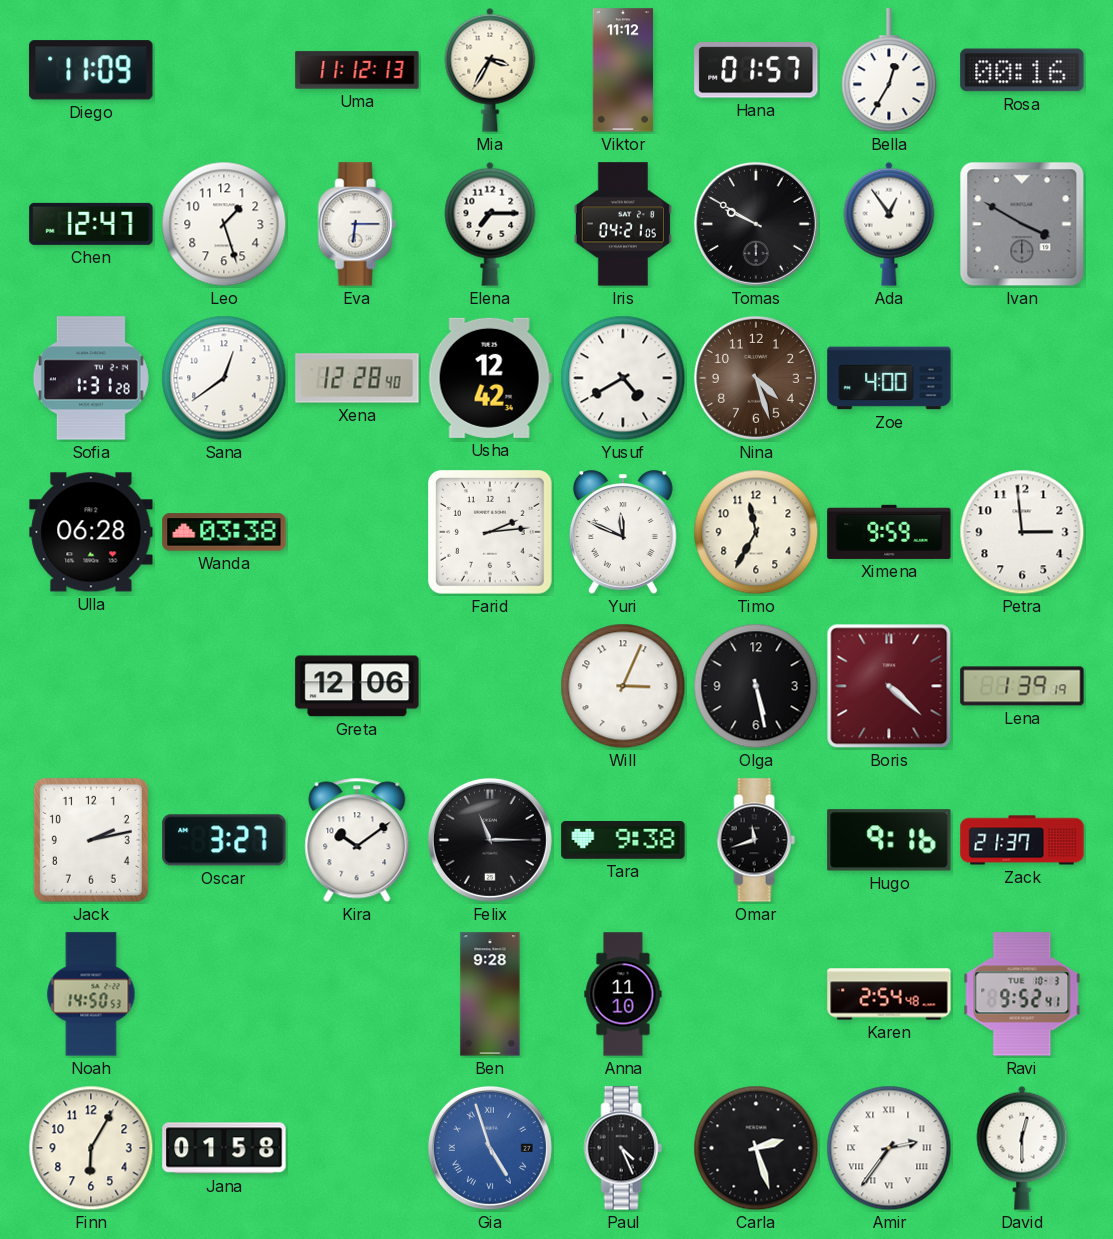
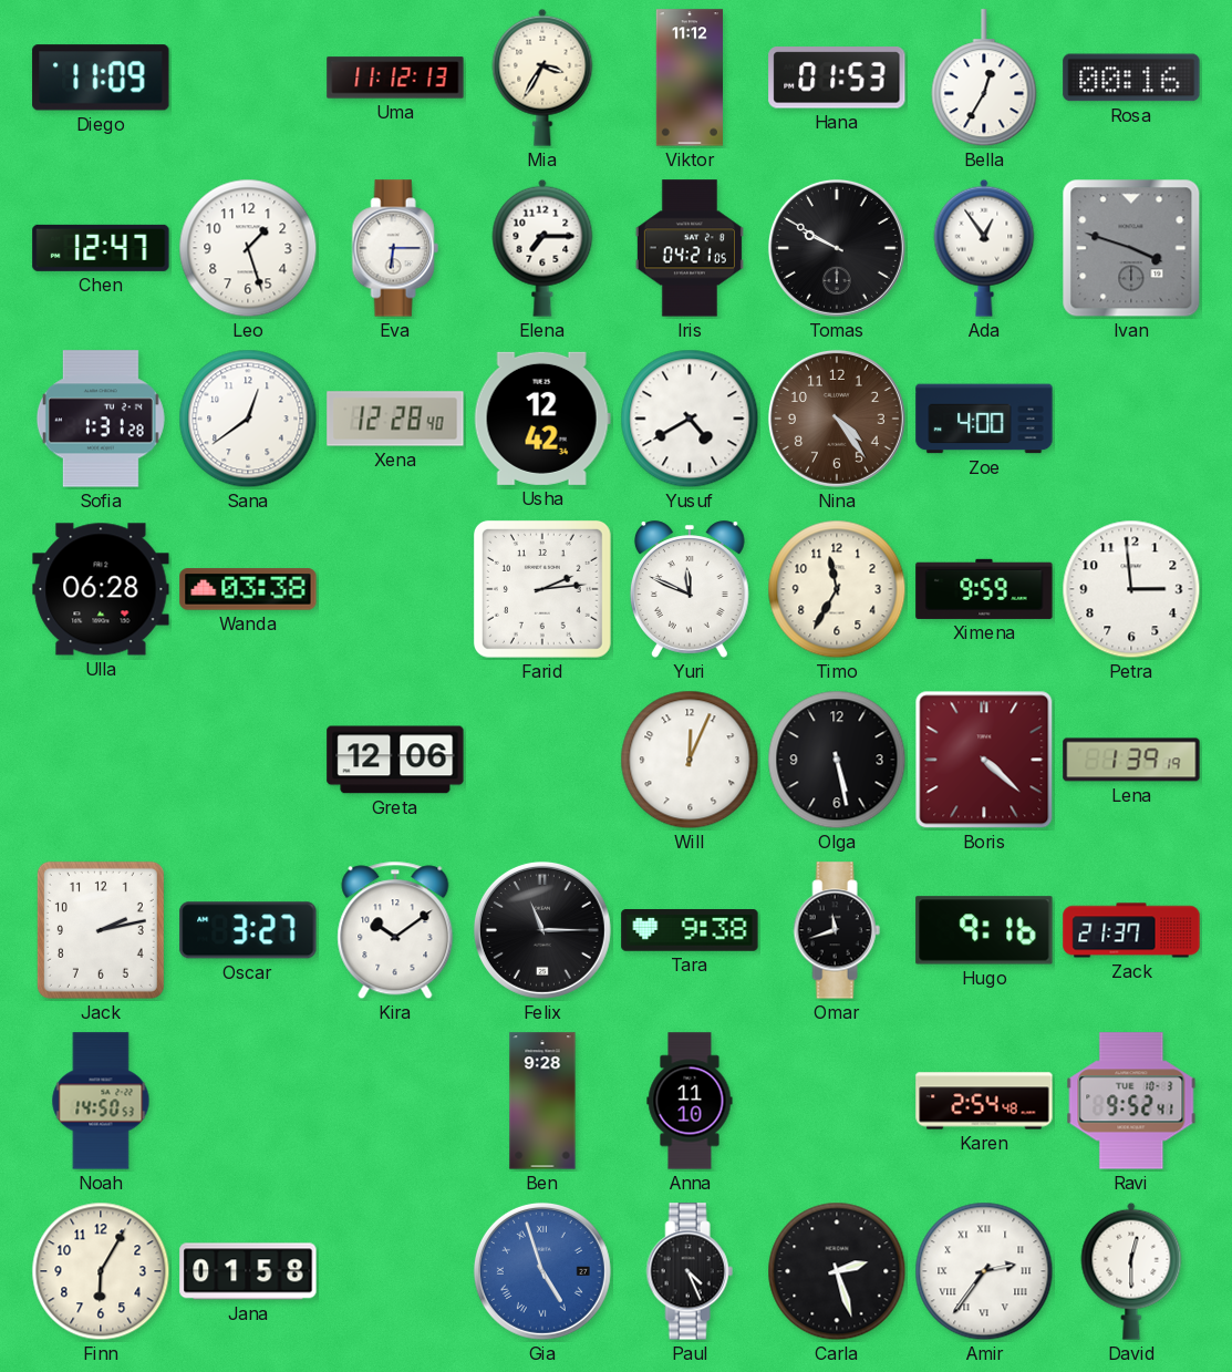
Hana: 01:57 -> 01:53 (837, 79)
Ivan: 3:50 -> 3:48 (1131, 248)
Nina: 4:27 -> 4:24 (837, 419)
Will: 3:04 -> 12:04 (690, 760)
